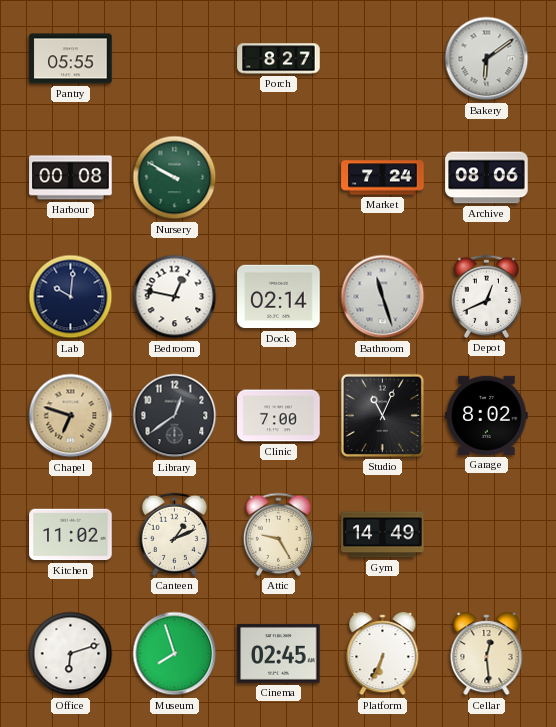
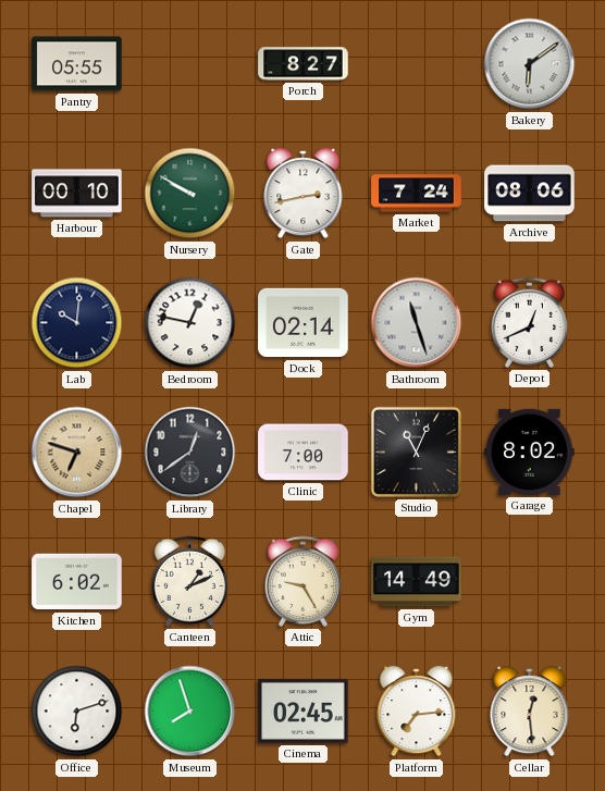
Harbour: 00:08 -> 00:10 (77, 194)
Gate: none -> 2:43 (304, 194)
Kitchen: 11:02 -> 6:02 (77, 582)
Platform: 6:34 -> 7:14 (417, 712)
